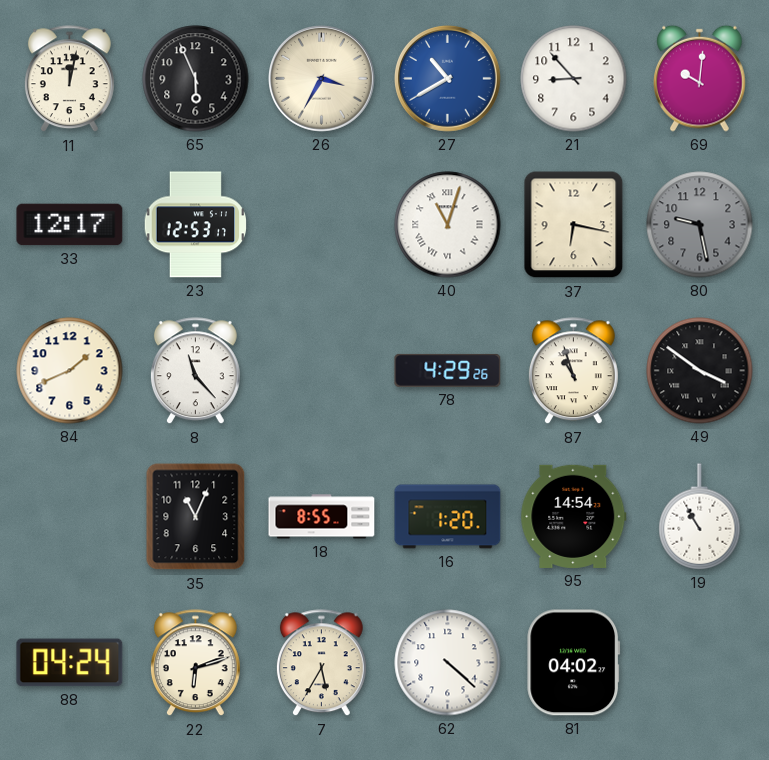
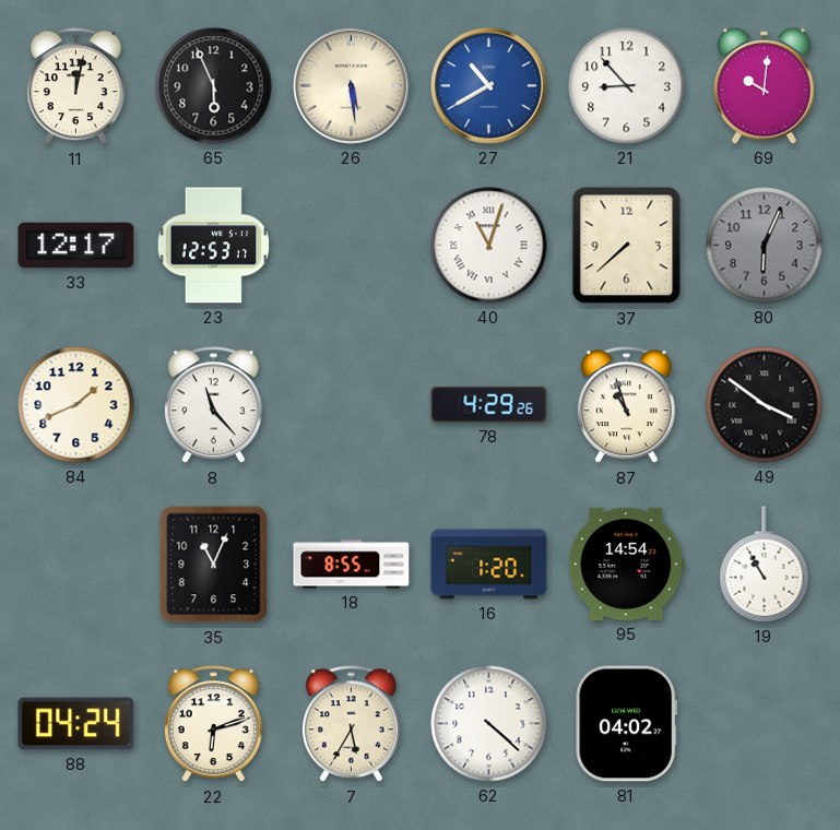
26: 3:35 -> 5:29 (352, 86)
37: 6:17 -> 7:38 (627, 246)
80: 9:28 -> 6:04 (765, 246)
